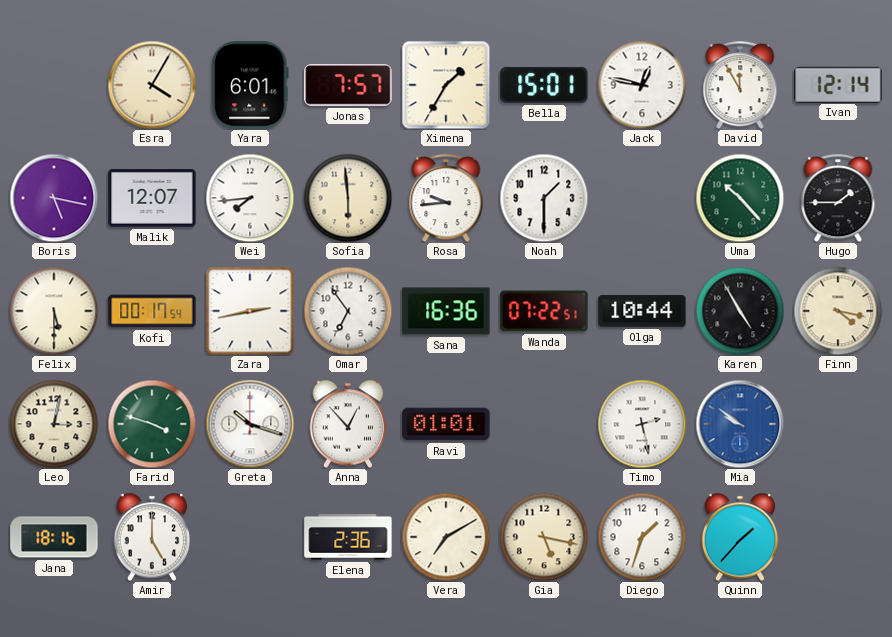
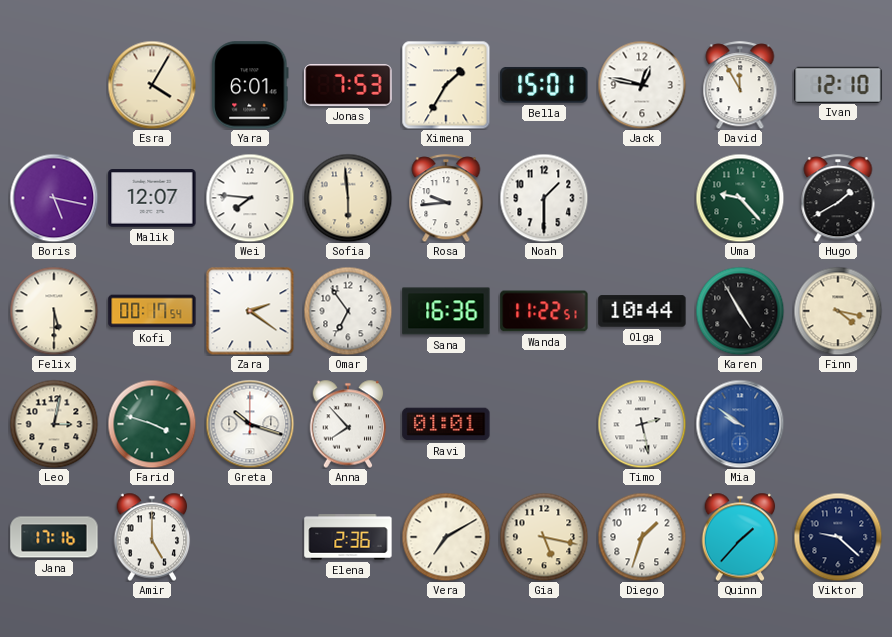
Jonas: 7:57 -> 7:53 (348, 85)
Ivan: 12:14 -> 12:10 (838, 84)
Wei: 7:44 -> 7:46 (250, 198)
Uma: 10:23 -> 9:23 (740, 198)
Hugo: 1:45 -> 1:40 (838, 198)
Zara: 2:43 -> 2:21 (250, 311)
Wanda: 07:22 -> 11:22 (544, 311)
Anna: 12:53 -> 7:53 (348, 424)
Jana: 18:16 -> 17:16 (54, 537)
Viktor: none -> 9:22 (838, 537)
